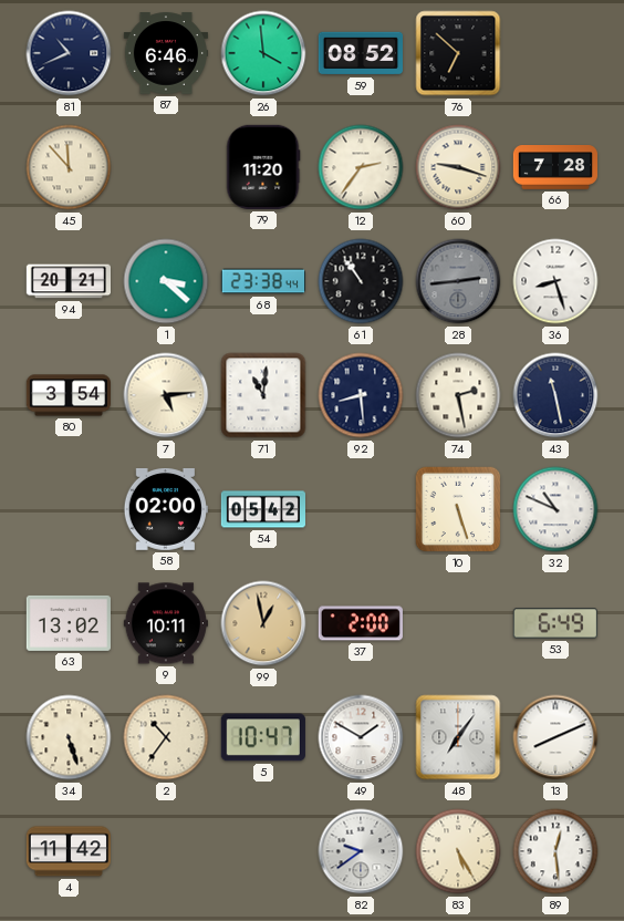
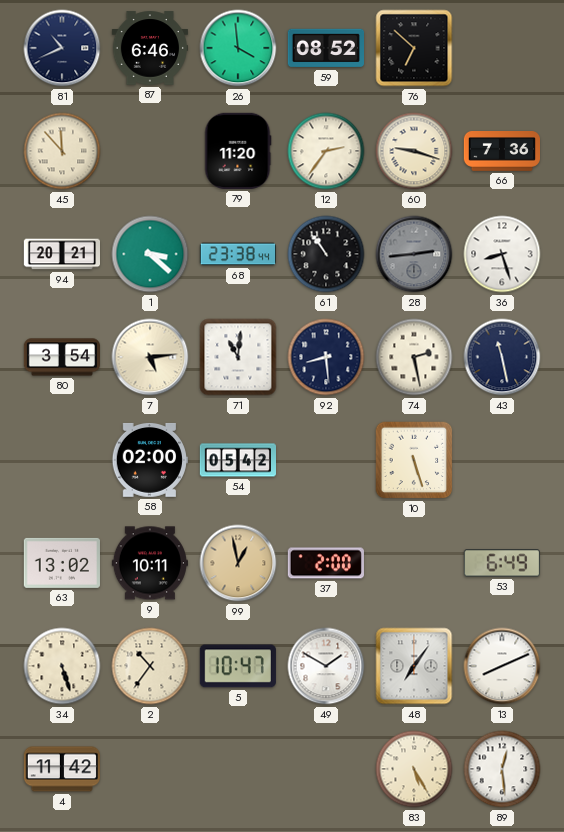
66: 7:28 -> 7:36 (501, 151)
32: 10:49 -> none (555, 509)
82: 9:39 -> none (361, 851)
